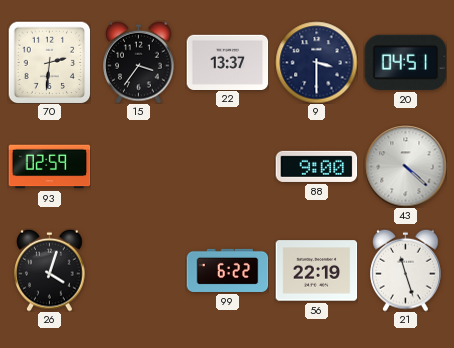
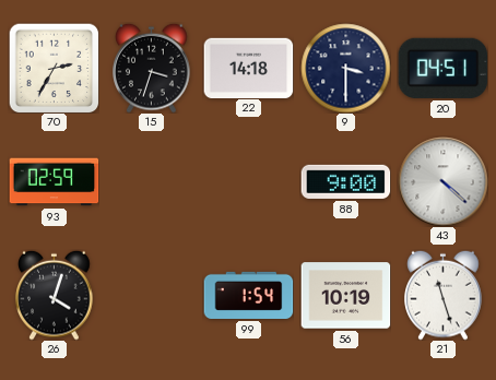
70: 2:31 -> 2:35 (54, 68)
15: 3:36 -> 3:33 (152, 68)
22: 13:37 -> 14:18 (248, 68)
99: 6:22 -> 1:54 (248, 295)
56: 22:19 -> 10:19 (345, 296)
